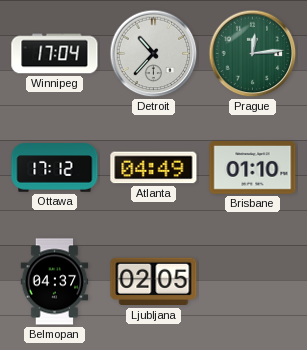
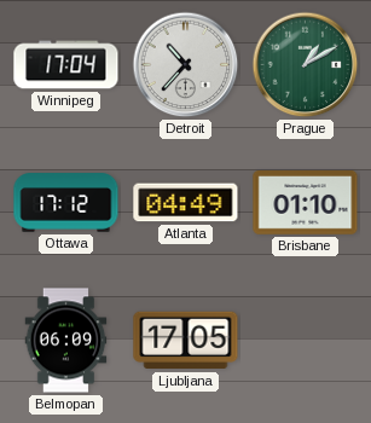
Prague: 12:14 -> 1:10 (306, 65)
Belmopan: 04:37 -> 06:09 (66, 341)
Ljubljana: 02:05 -> 17:05 (186, 341)
